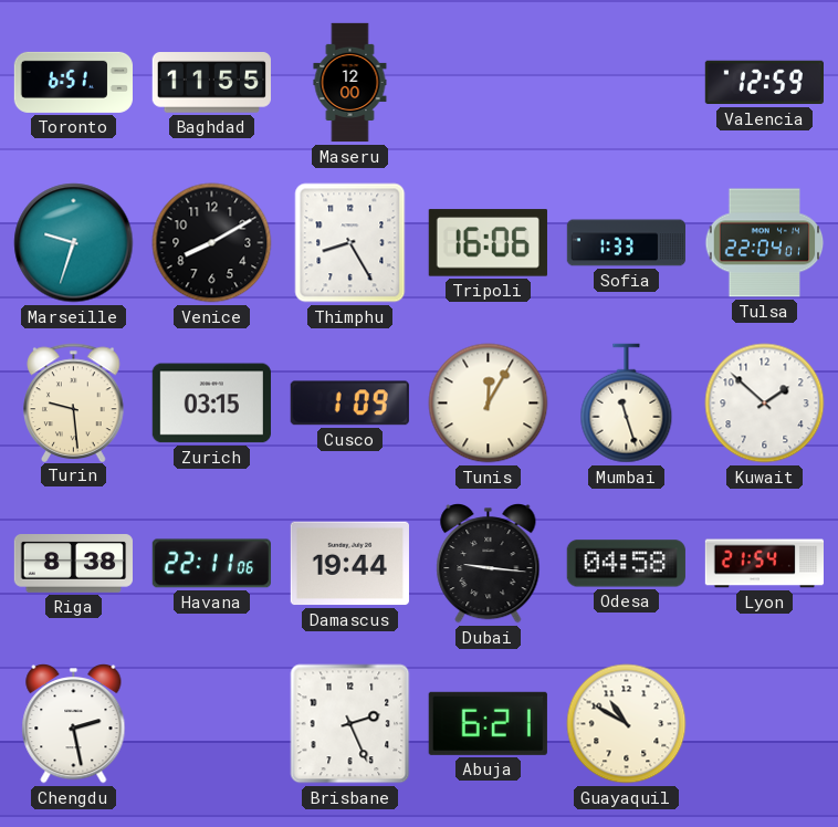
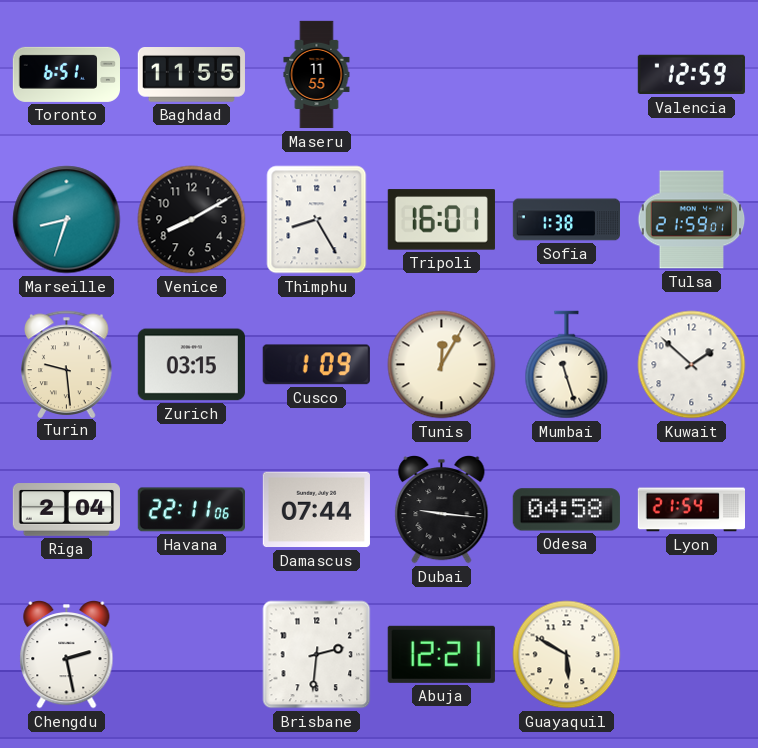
Maseru: 12:00 -> 11:55 (317, 75)
Marseille: 9:33 -> 8:33 (67, 220)
Tripoli: 16:06 -> 16:01 (441, 220)
Sofia: 1:33 -> 1:38 (566, 220)
Tulsa: 22:04 -> 21:59 (692, 220)
Riga: 8:38 -> 2:04 (66, 510)
Damascus: 19:44 -> 07:44 (316, 510)
Brisbane: 2:26 -> 2:31 (317, 655)
Abuja: 6:21 -> 12:21 (441, 654)
Guayaquil: 10:50 -> 5:50 (567, 655)
